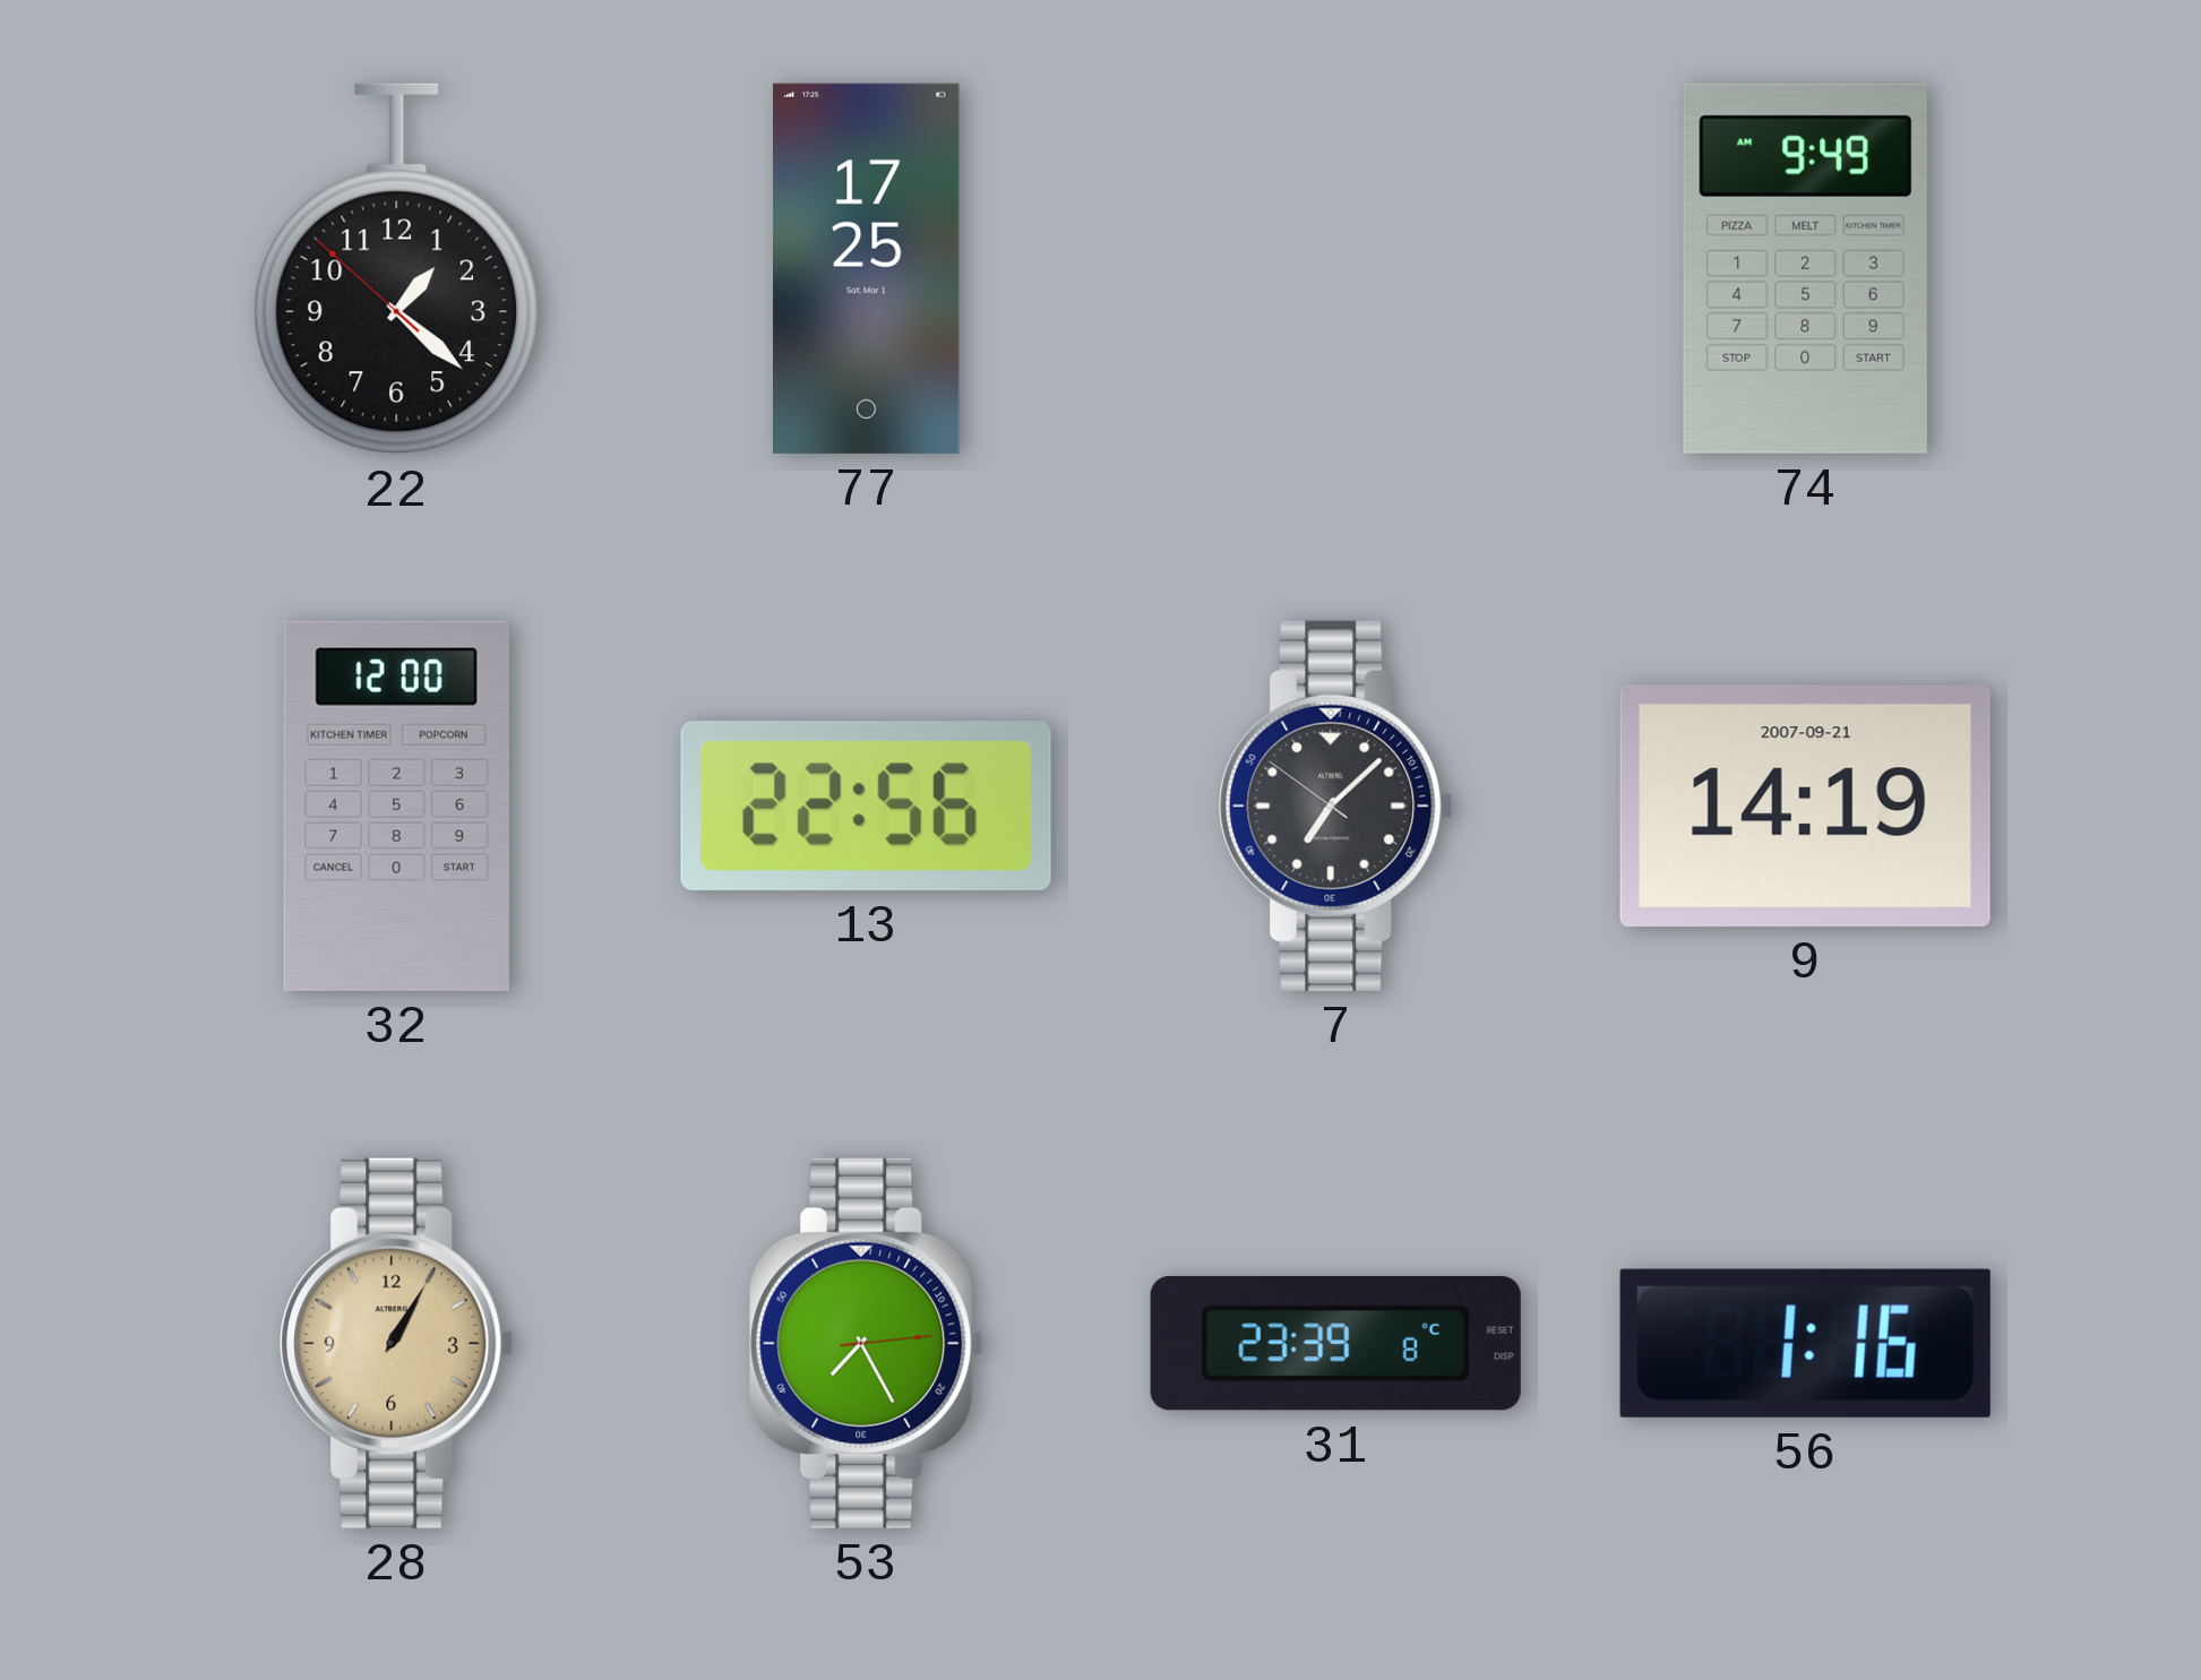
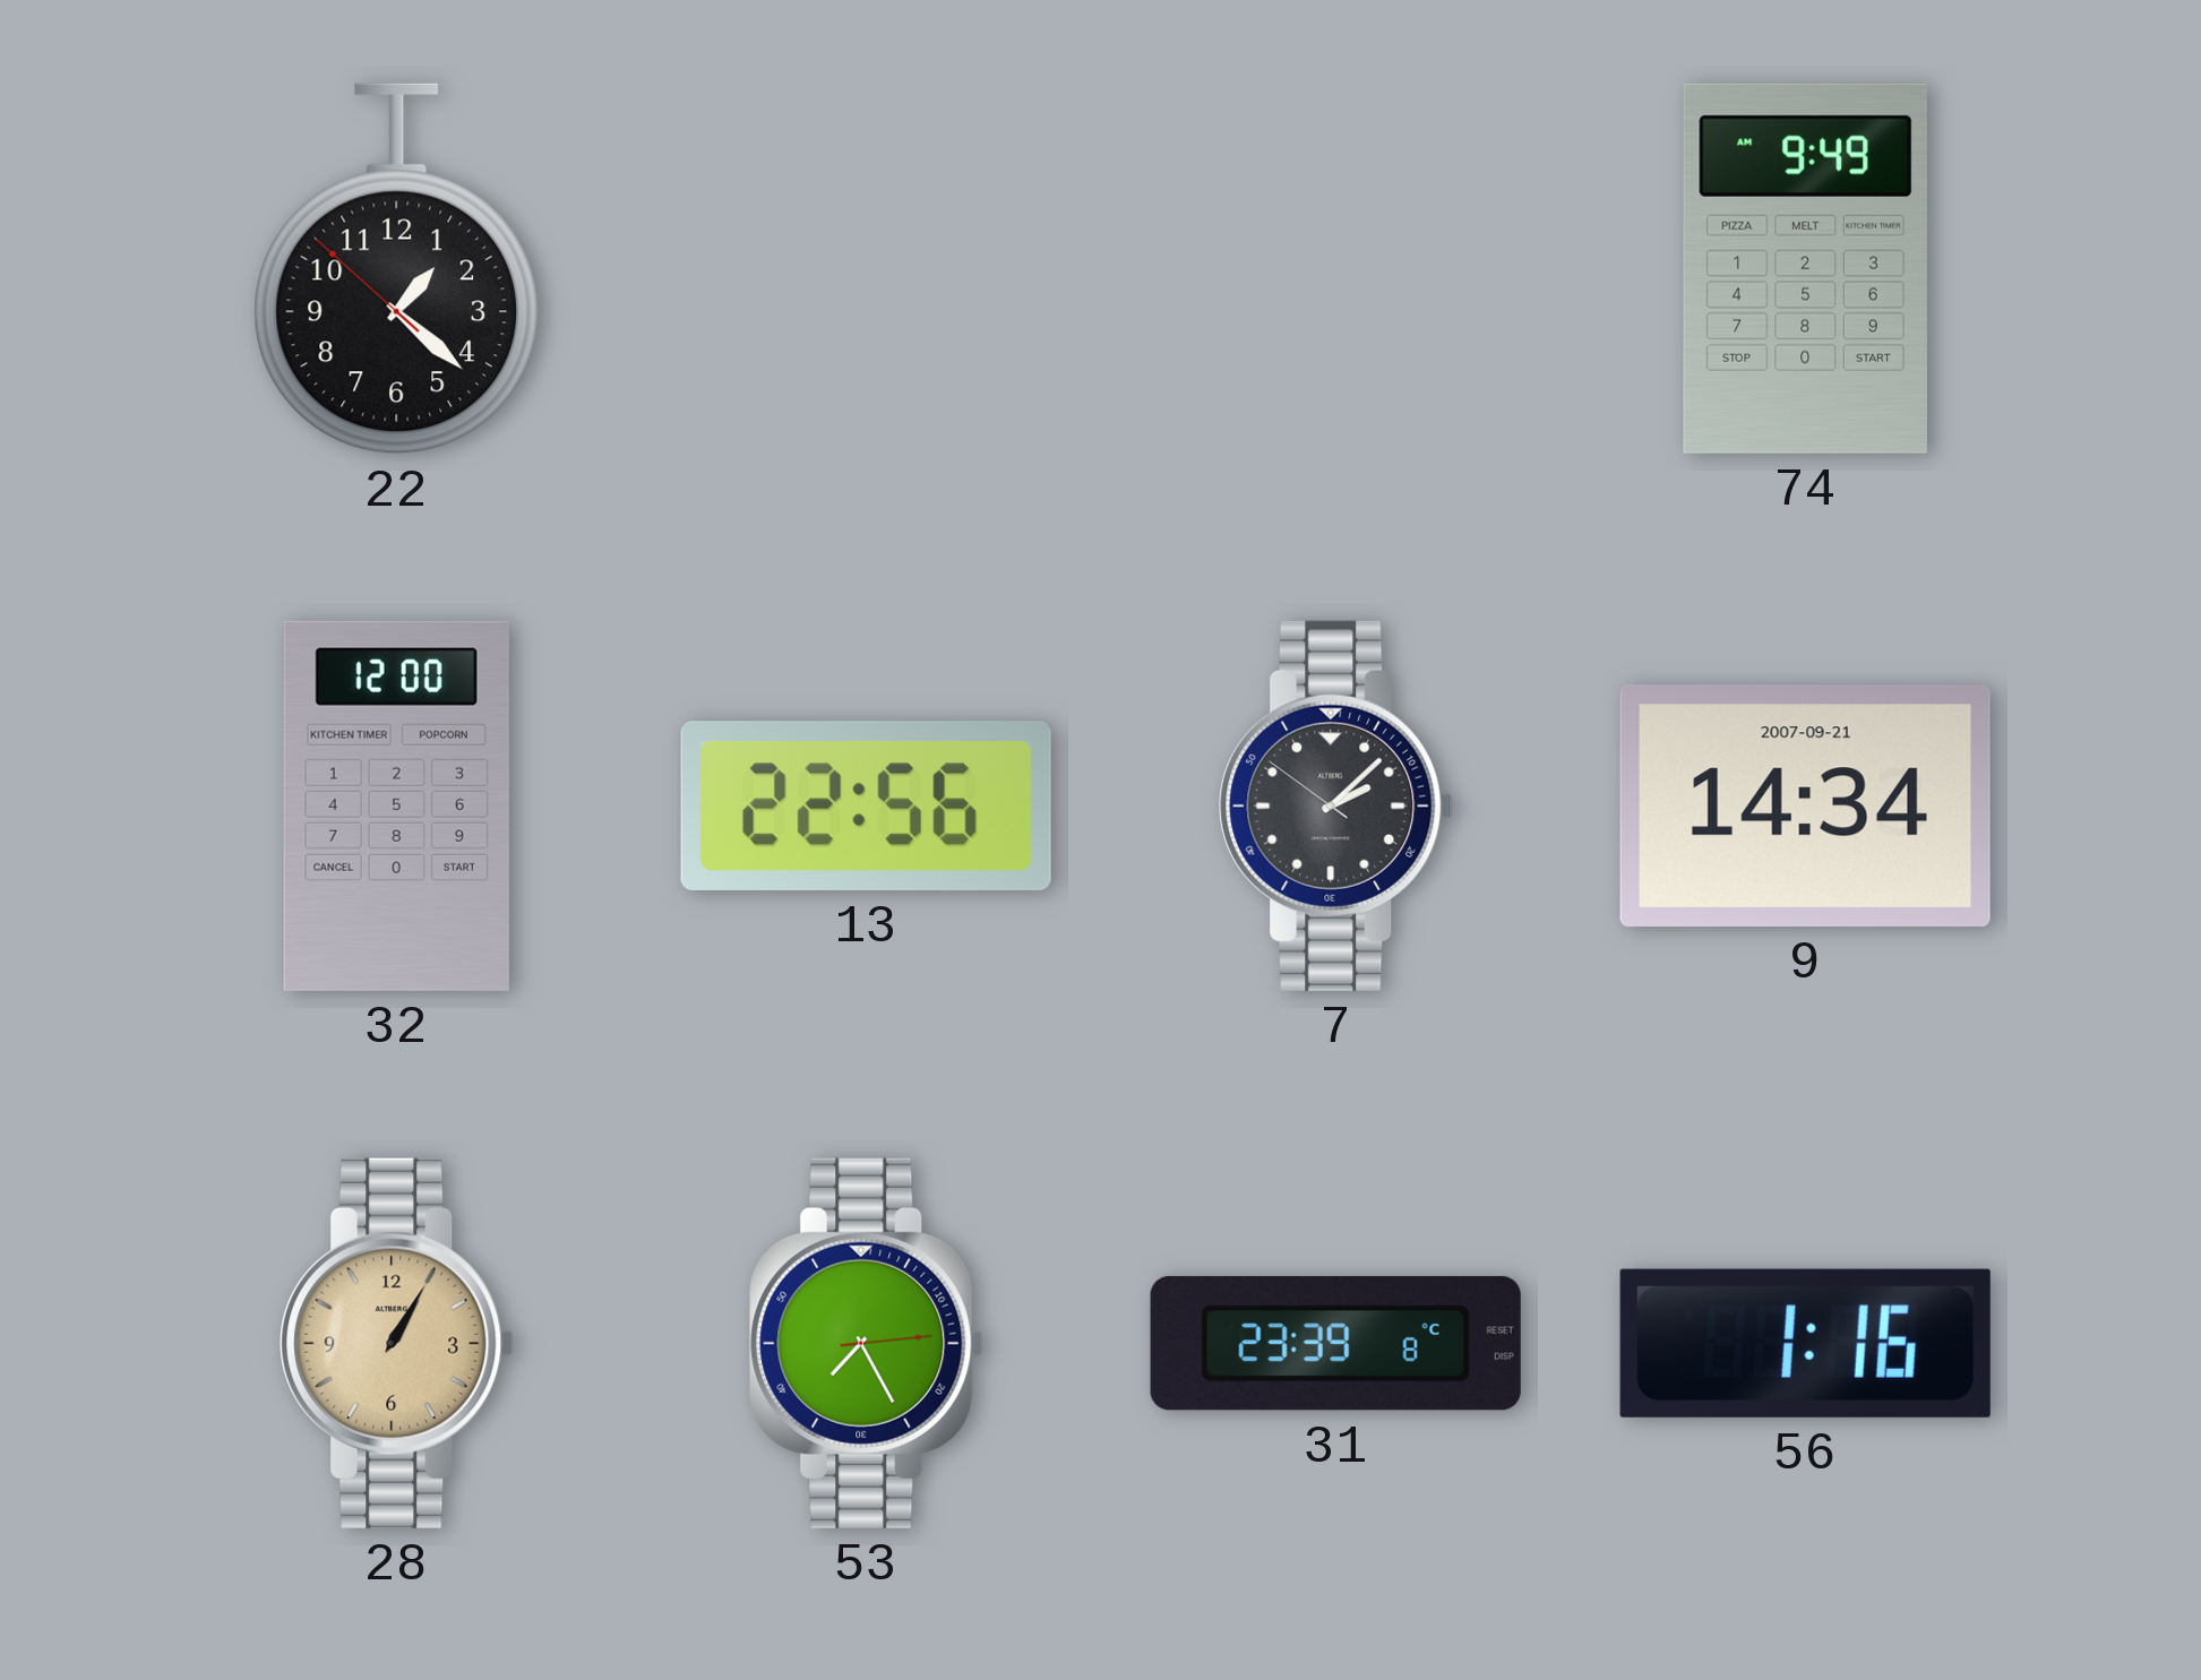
77: 17:25 -> none (867, 268)
7: 7:07 -> 2:07 (1336, 805)
9: 14:19 -> 14:34 (1805, 805)
